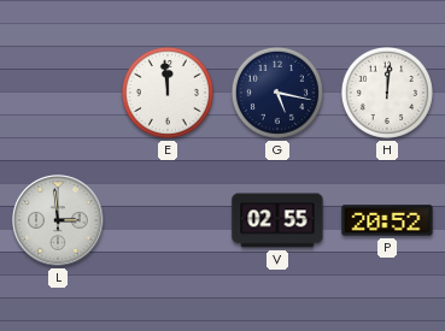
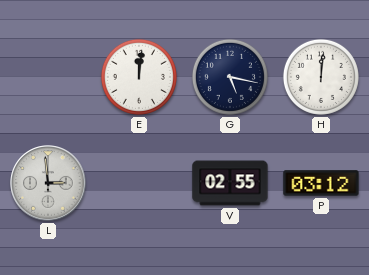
E: 11:59 -> 12:01 (139, 77)
P: 20:52 -> 03:12 (321, 183)
